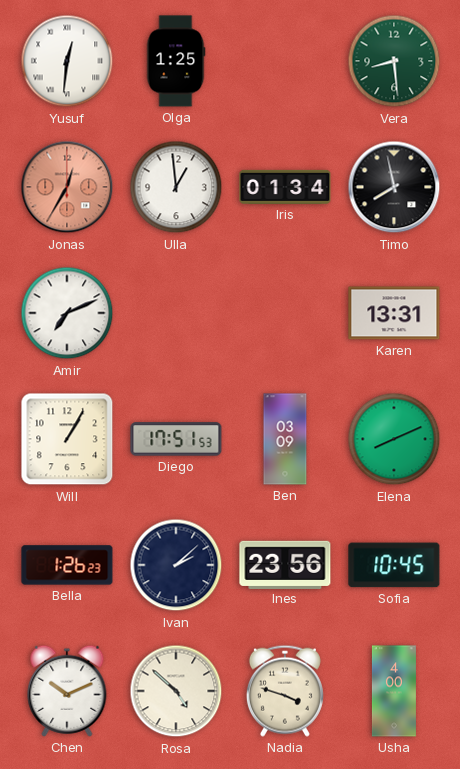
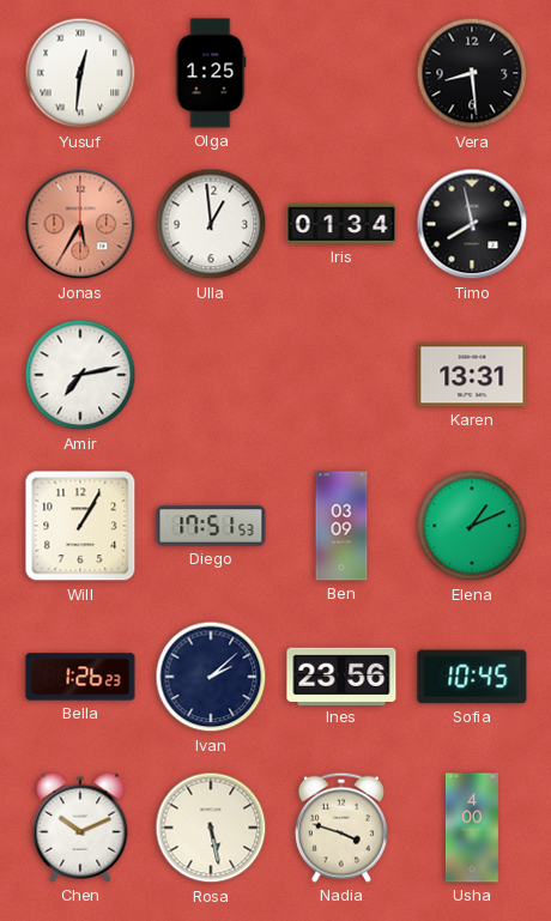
Vera dial: green -> black (472, 73)
Jonas: 12:35 -> 5:35 (80, 224)
Amir: 7:11 -> 7:13 (80, 375)
Elena: 8:11 -> 1:11 (472, 526)
Rosa: 4:52 -> 5:28 (211, 828)
